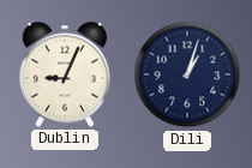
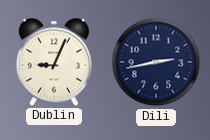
Dili: 1:03 -> 2:43 (156, 62)
